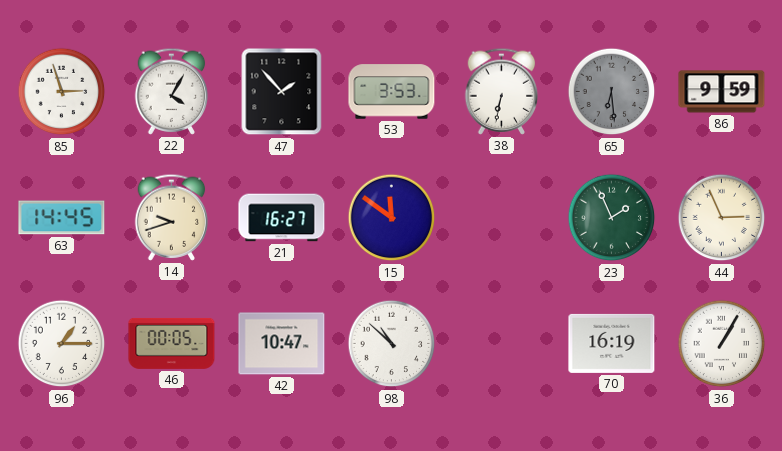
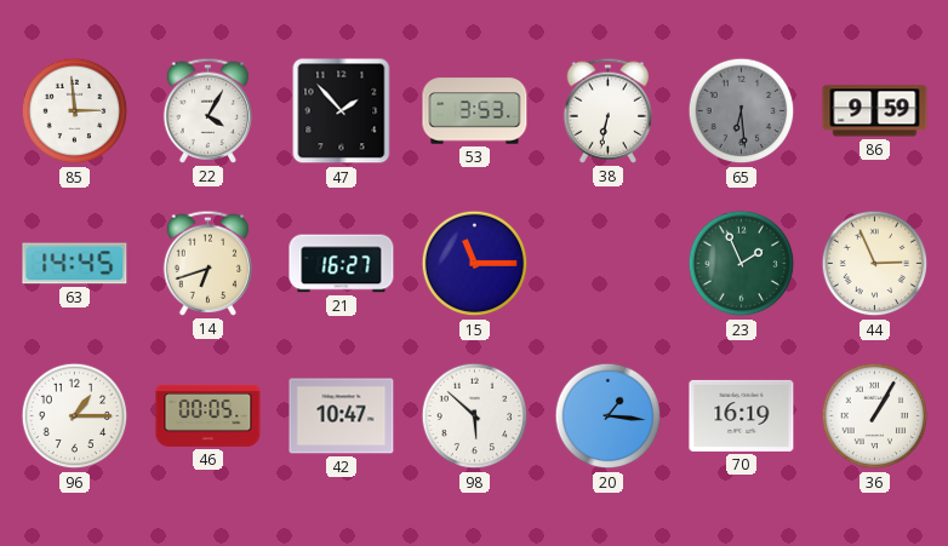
85: 2:57 -> 2:59 (75, 111)
14: 9:42 -> 6:42 (209, 263)
15: 11:51 -> 11:15 (475, 264)
98: 10:52 -> 5:52 (475, 416)
20: none -> 1:16 (609, 416)
